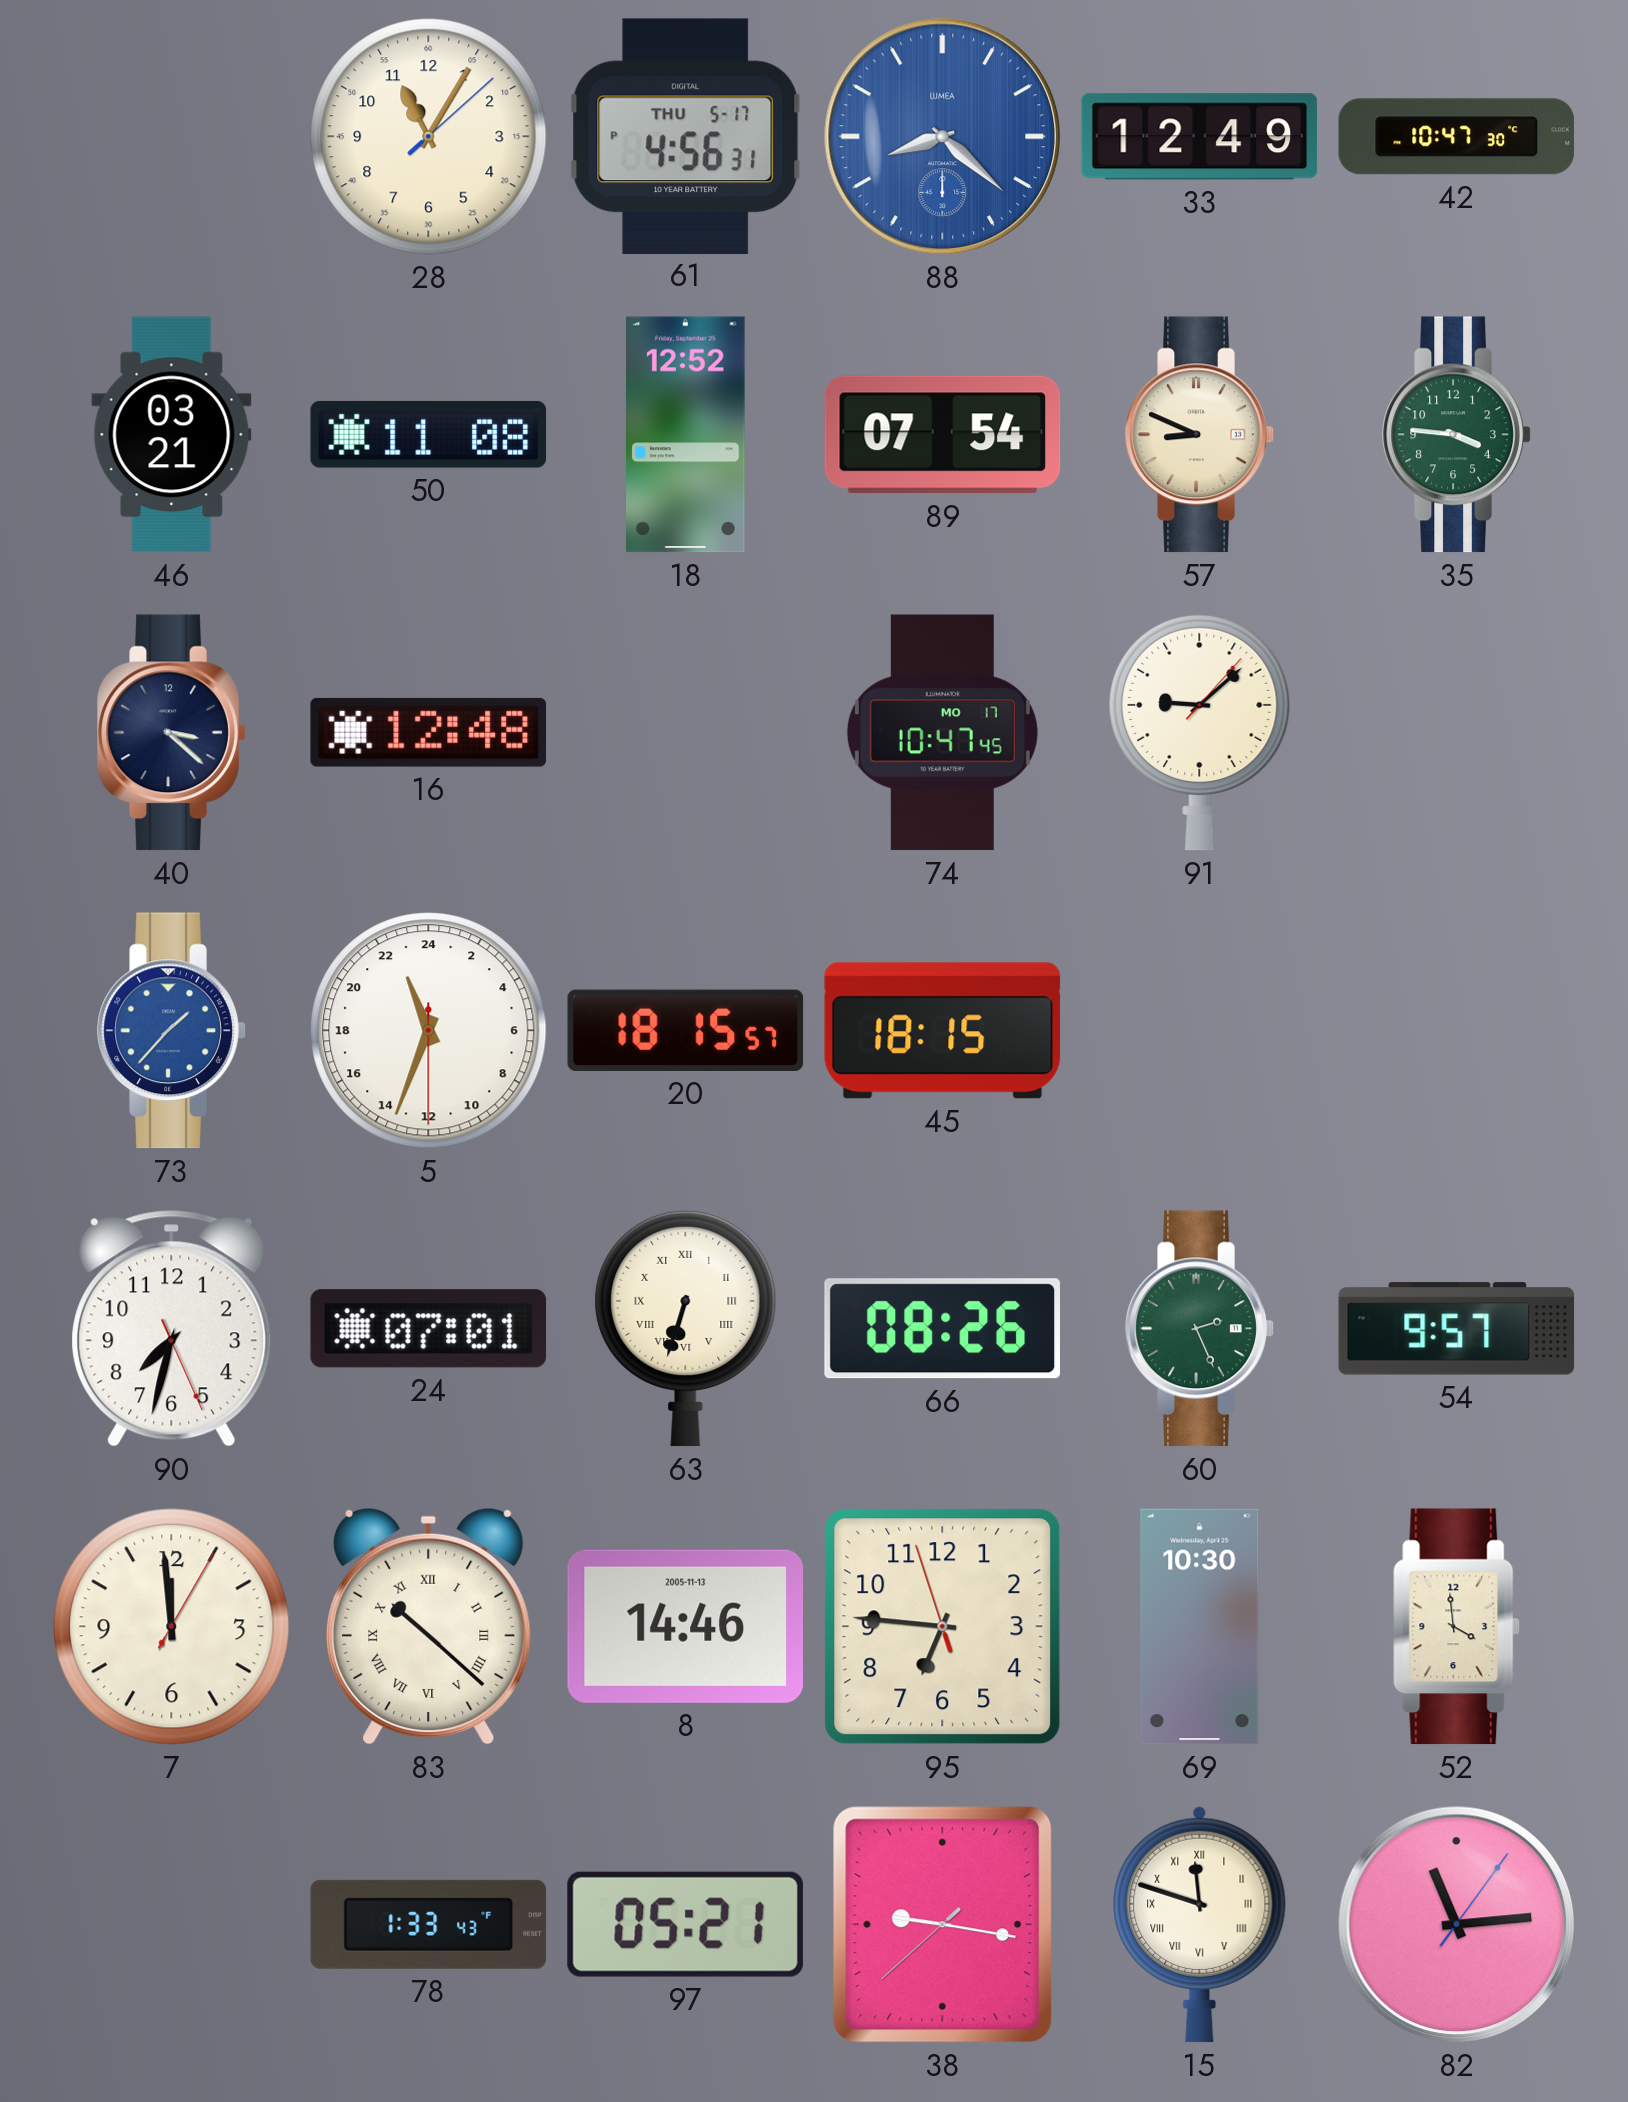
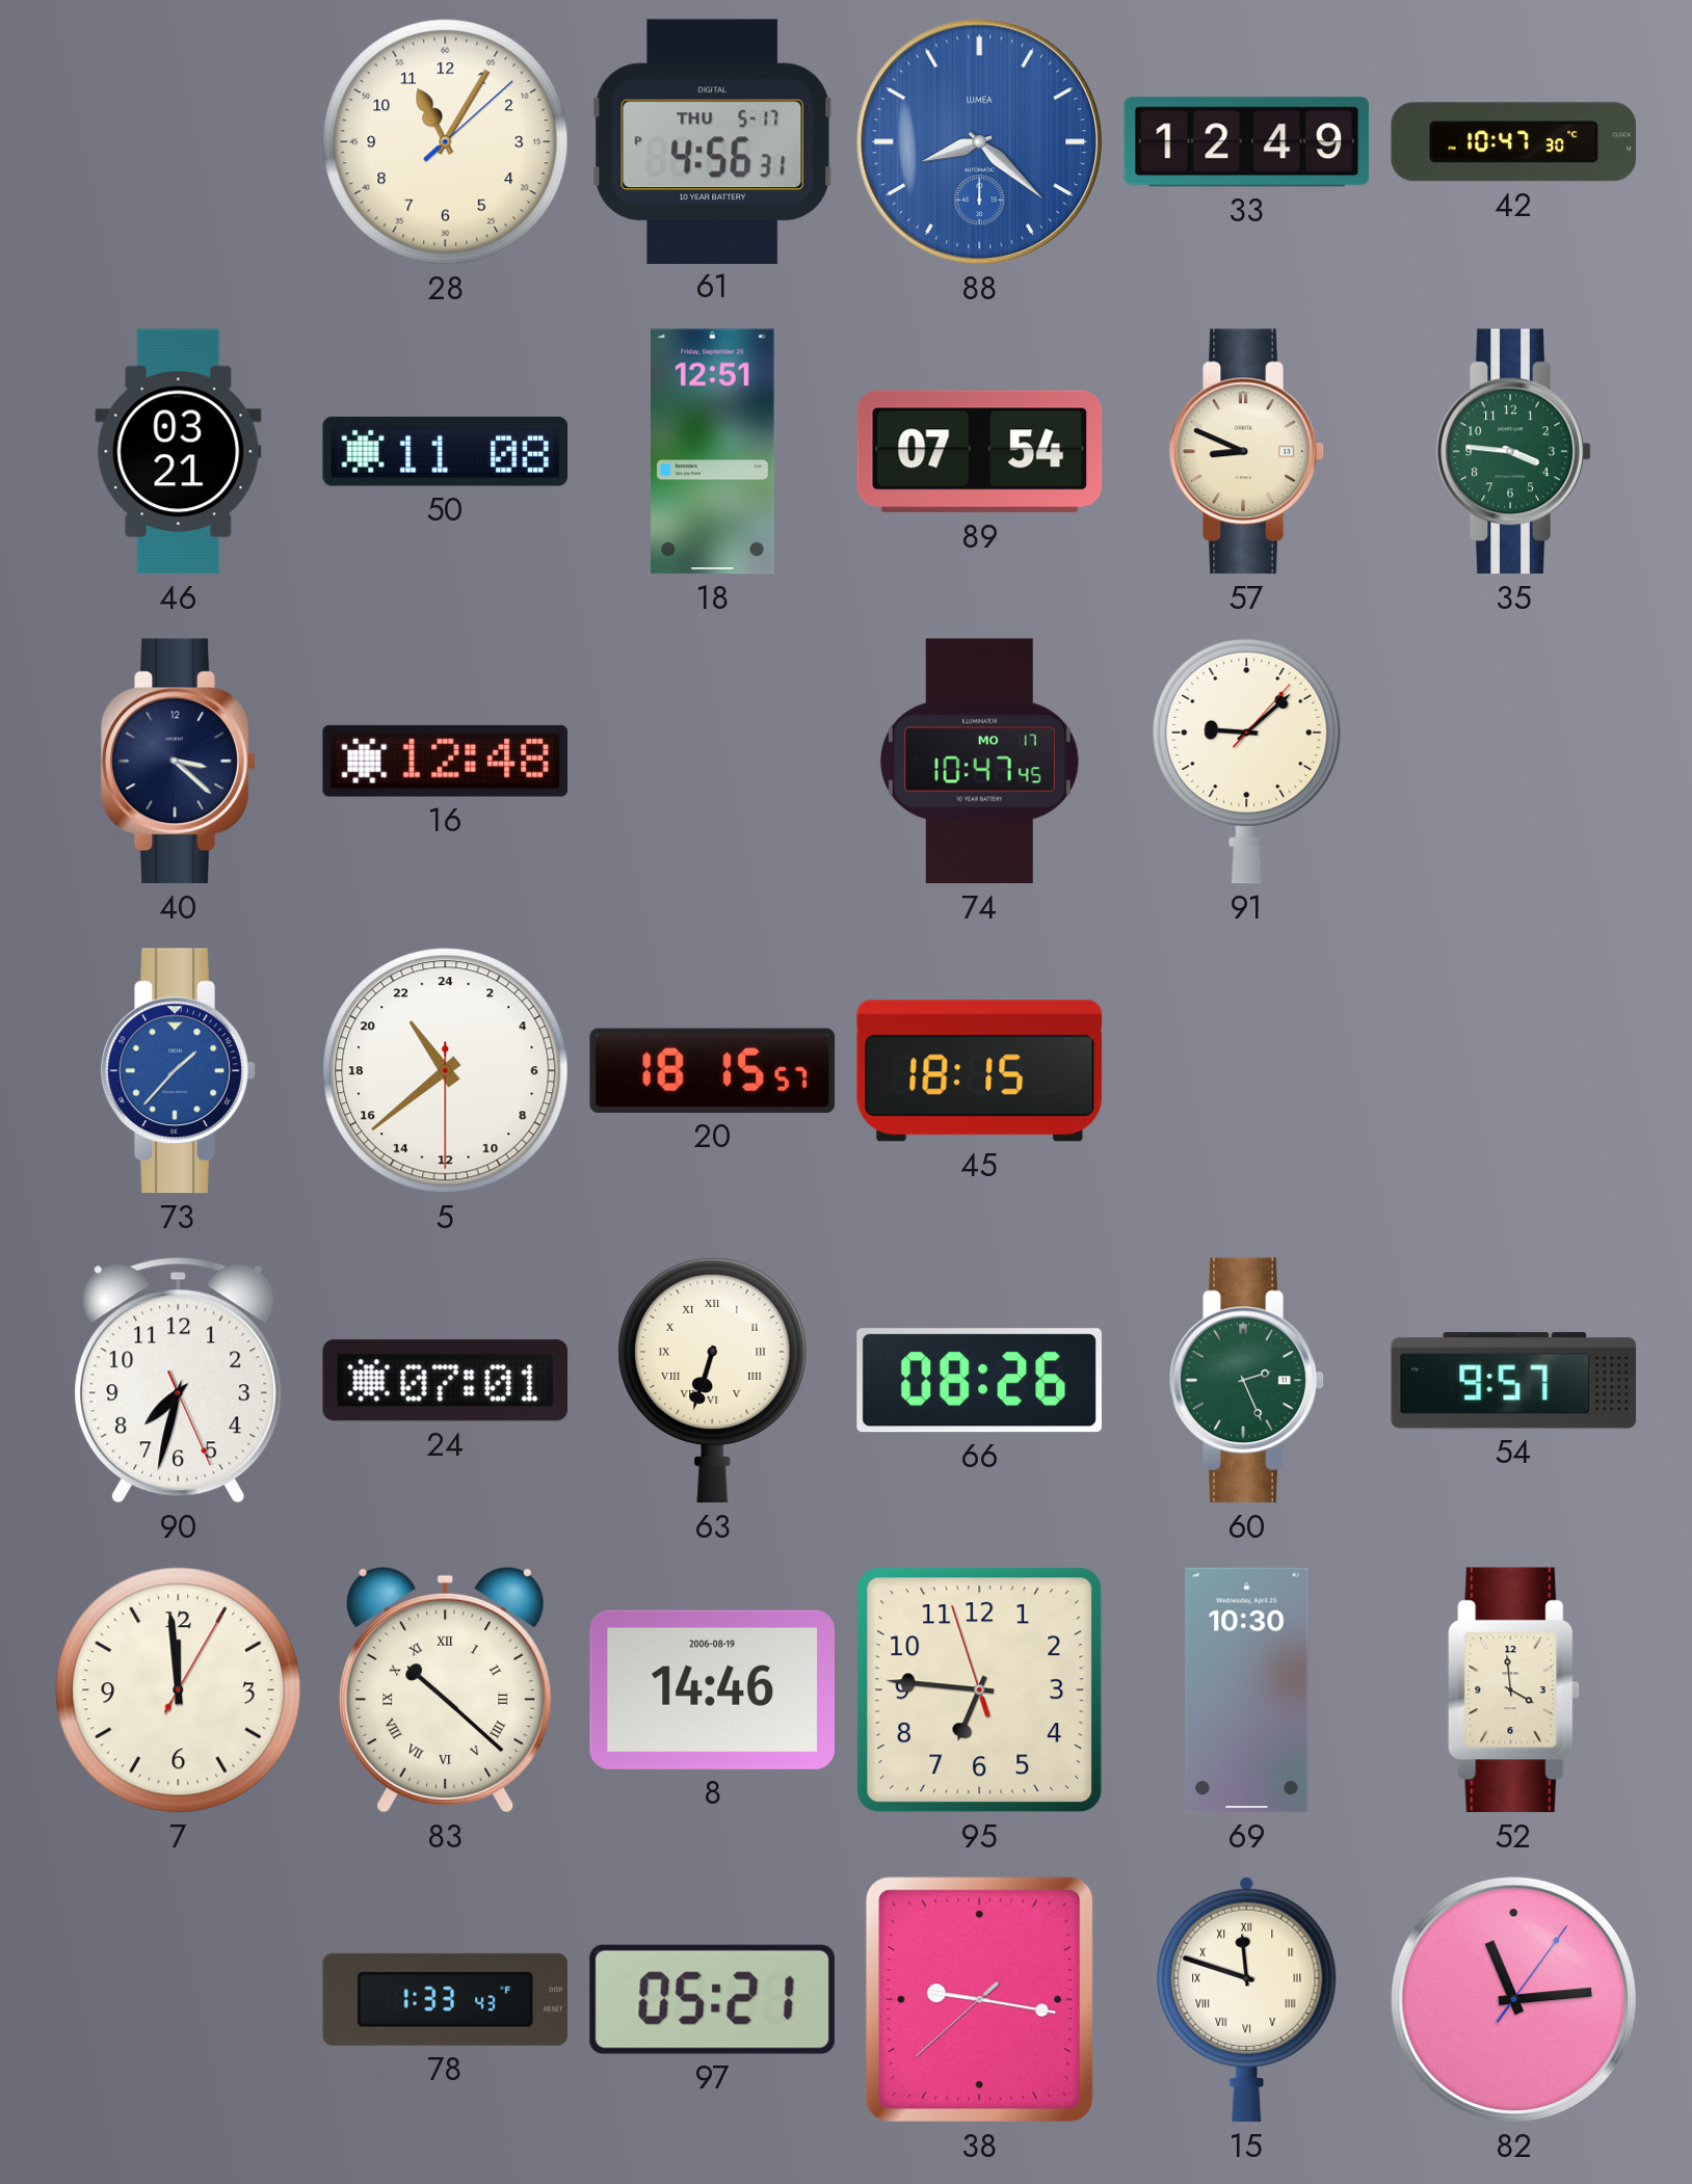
18: 12:52 -> 12:51 (713, 452)
5: 22:33 -> 21:38 (446, 1071)
8 date: 2005-11-13 -> 2006-08-19 (712, 1689)
